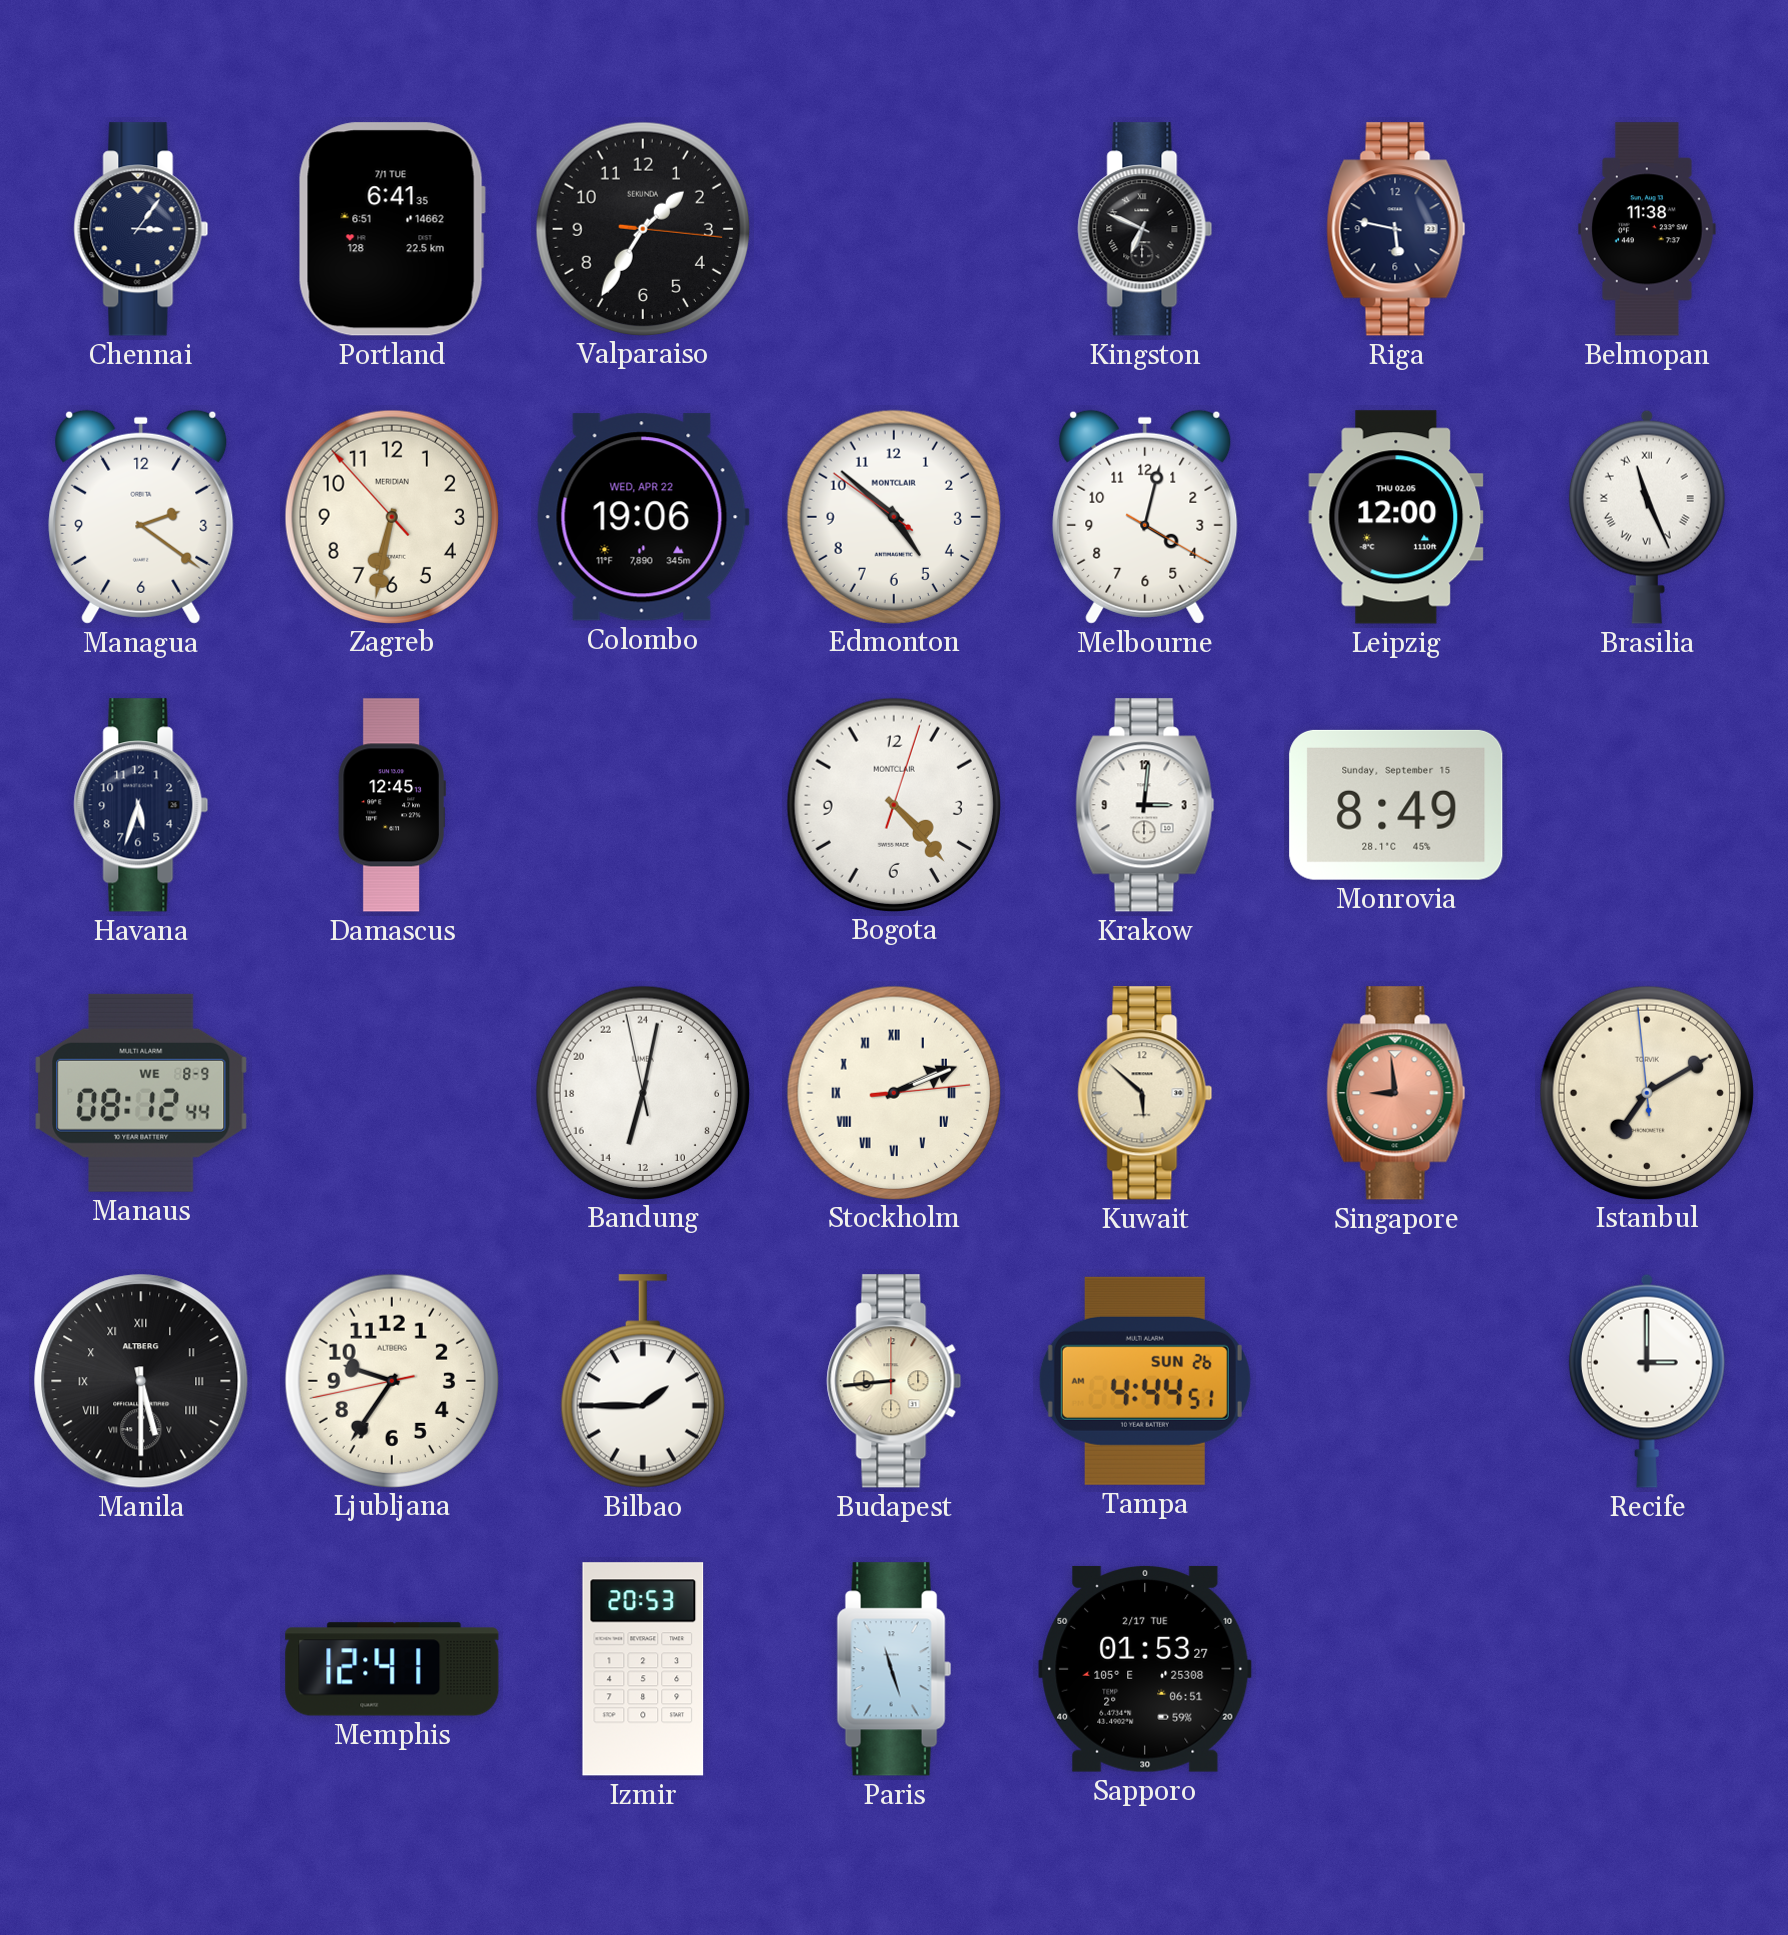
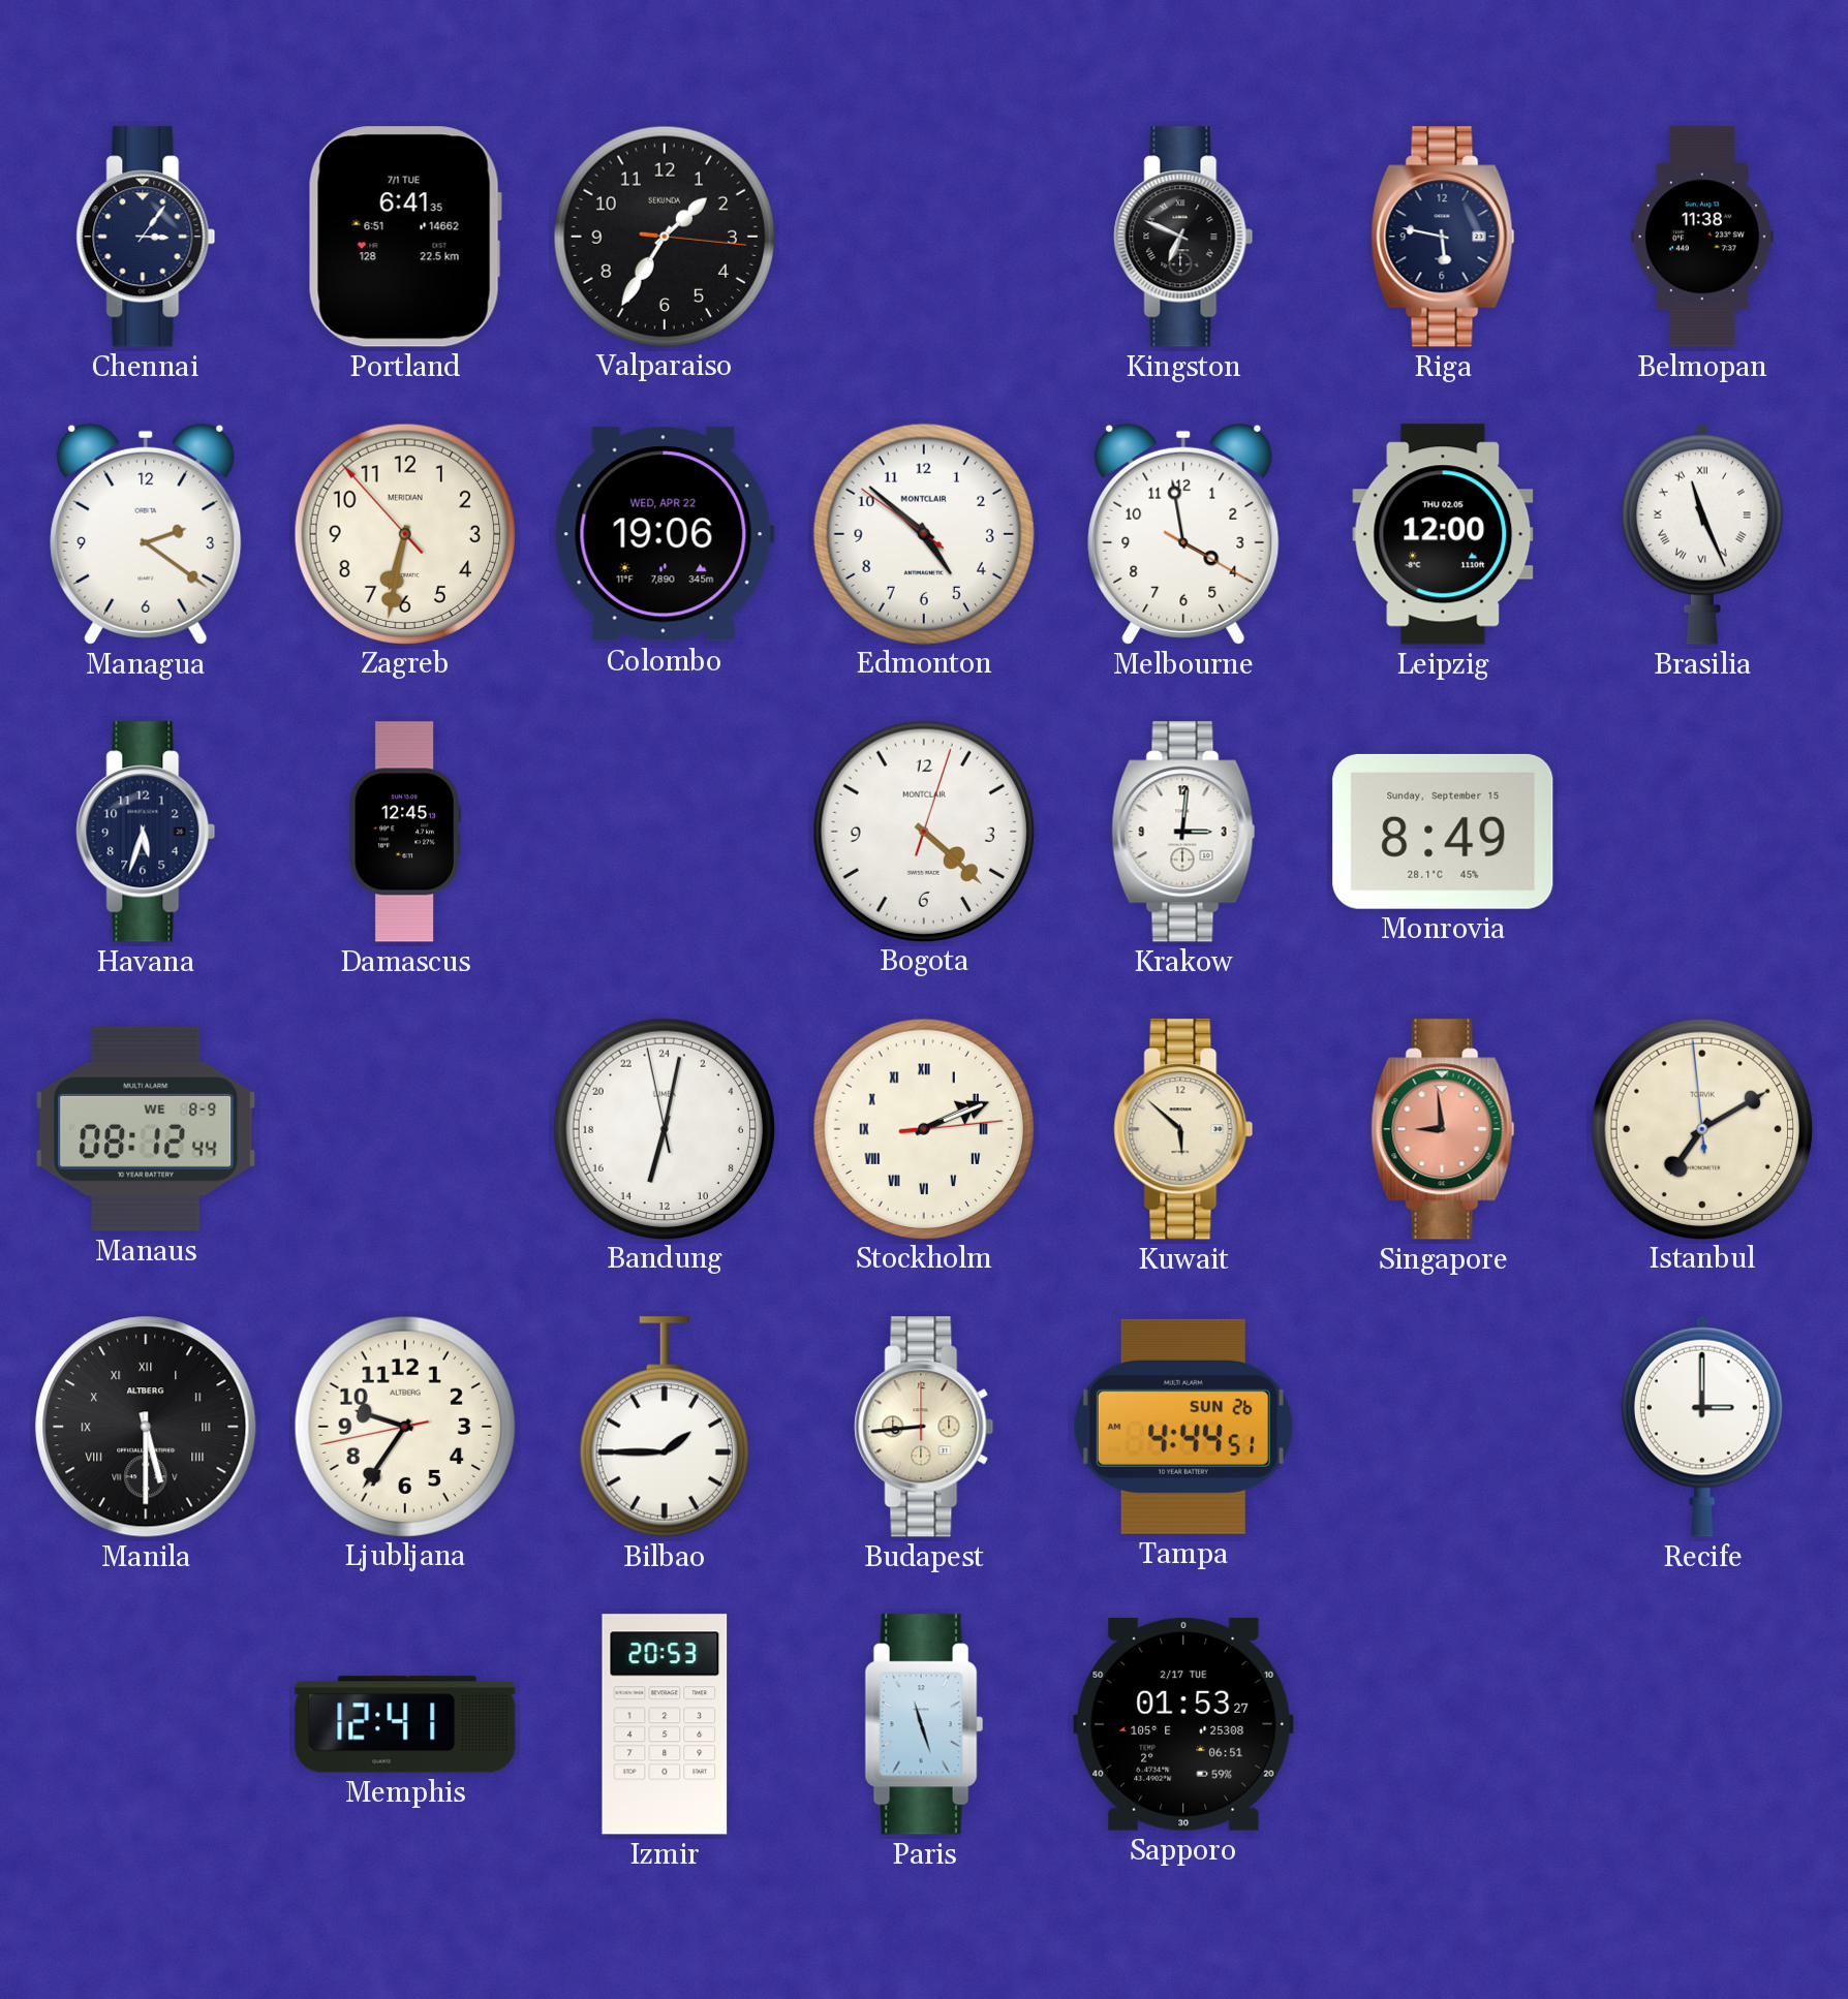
Melbourne: 4:02 -> 3:58 (1183, 534)
Bogota: 4:23 -> 4:22 (923, 831)
